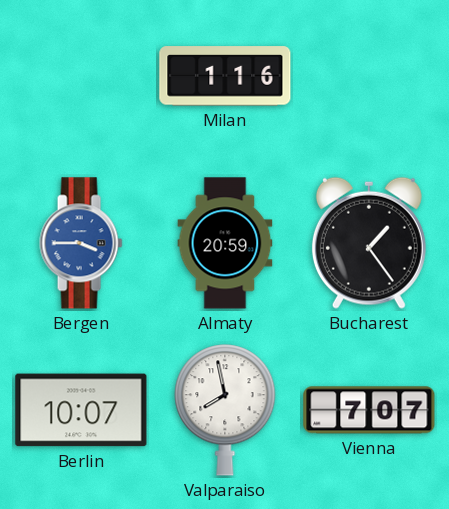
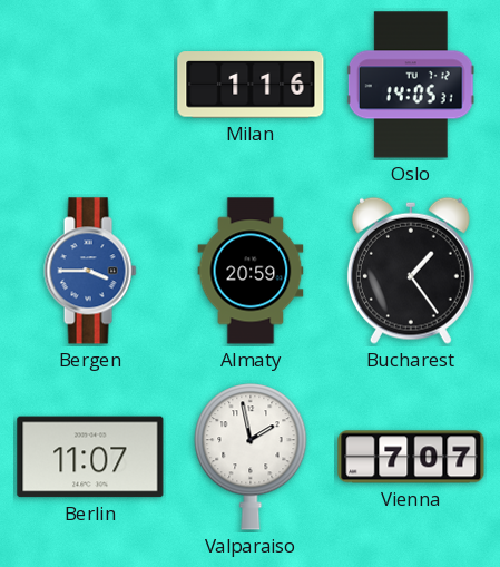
Oslo: none -> 14:05 (411, 85)
Berlin: 10:07 -> 11:07 (90, 457)
Valparaiso: 7:58 -> 1:58 (251, 457)
